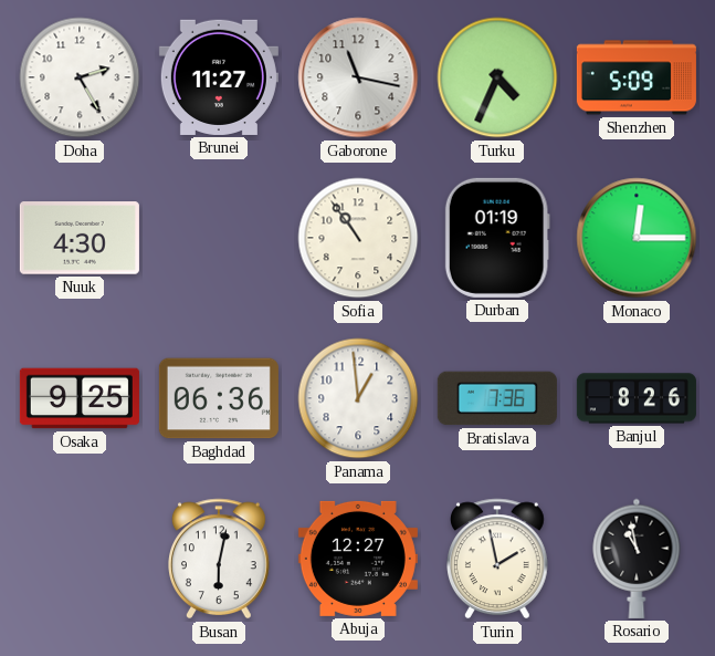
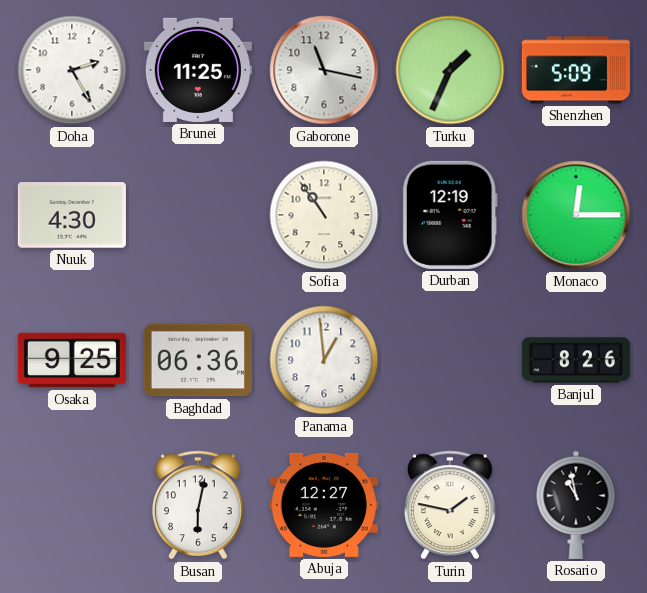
Brunei: 11:27 -> 11:25 (198, 70)
Turku: 4:34 -> 1:34 (450, 70)
Durban: 01:19 -> 12:19 (450, 215)
Bratislava: 7:36 -> none (497, 398)
Turin: 1:58 -> 1:47 (451, 505)
